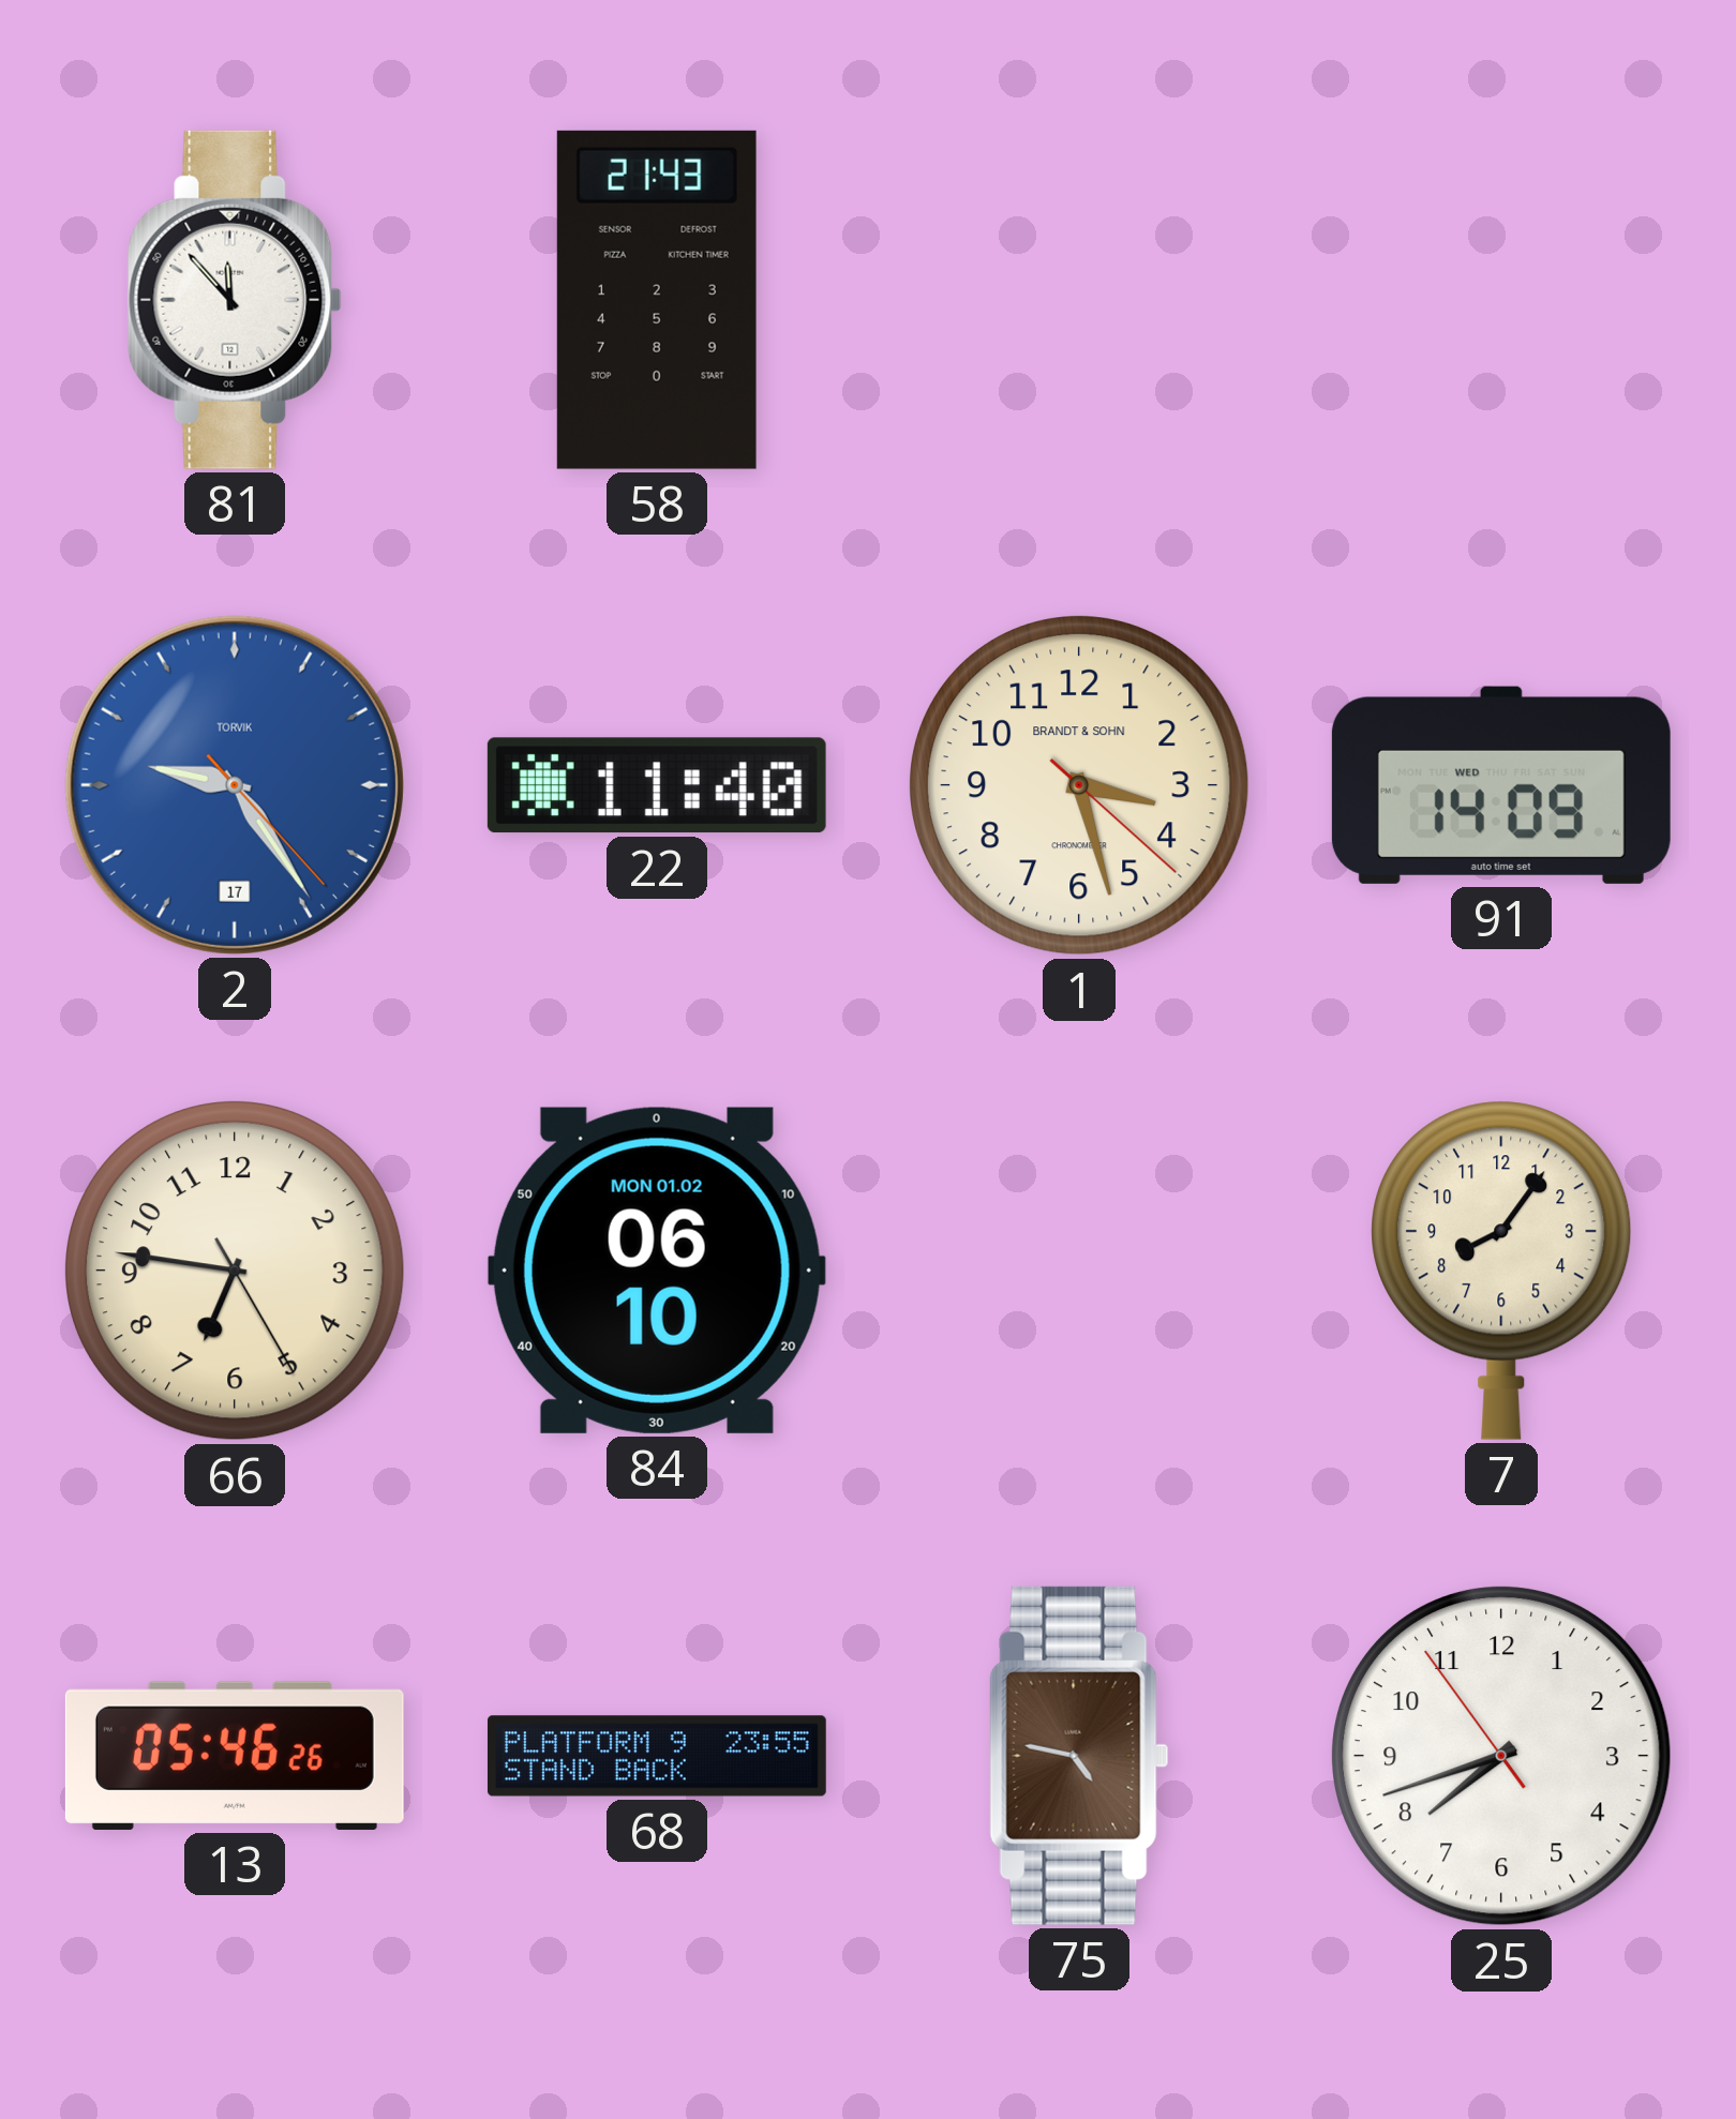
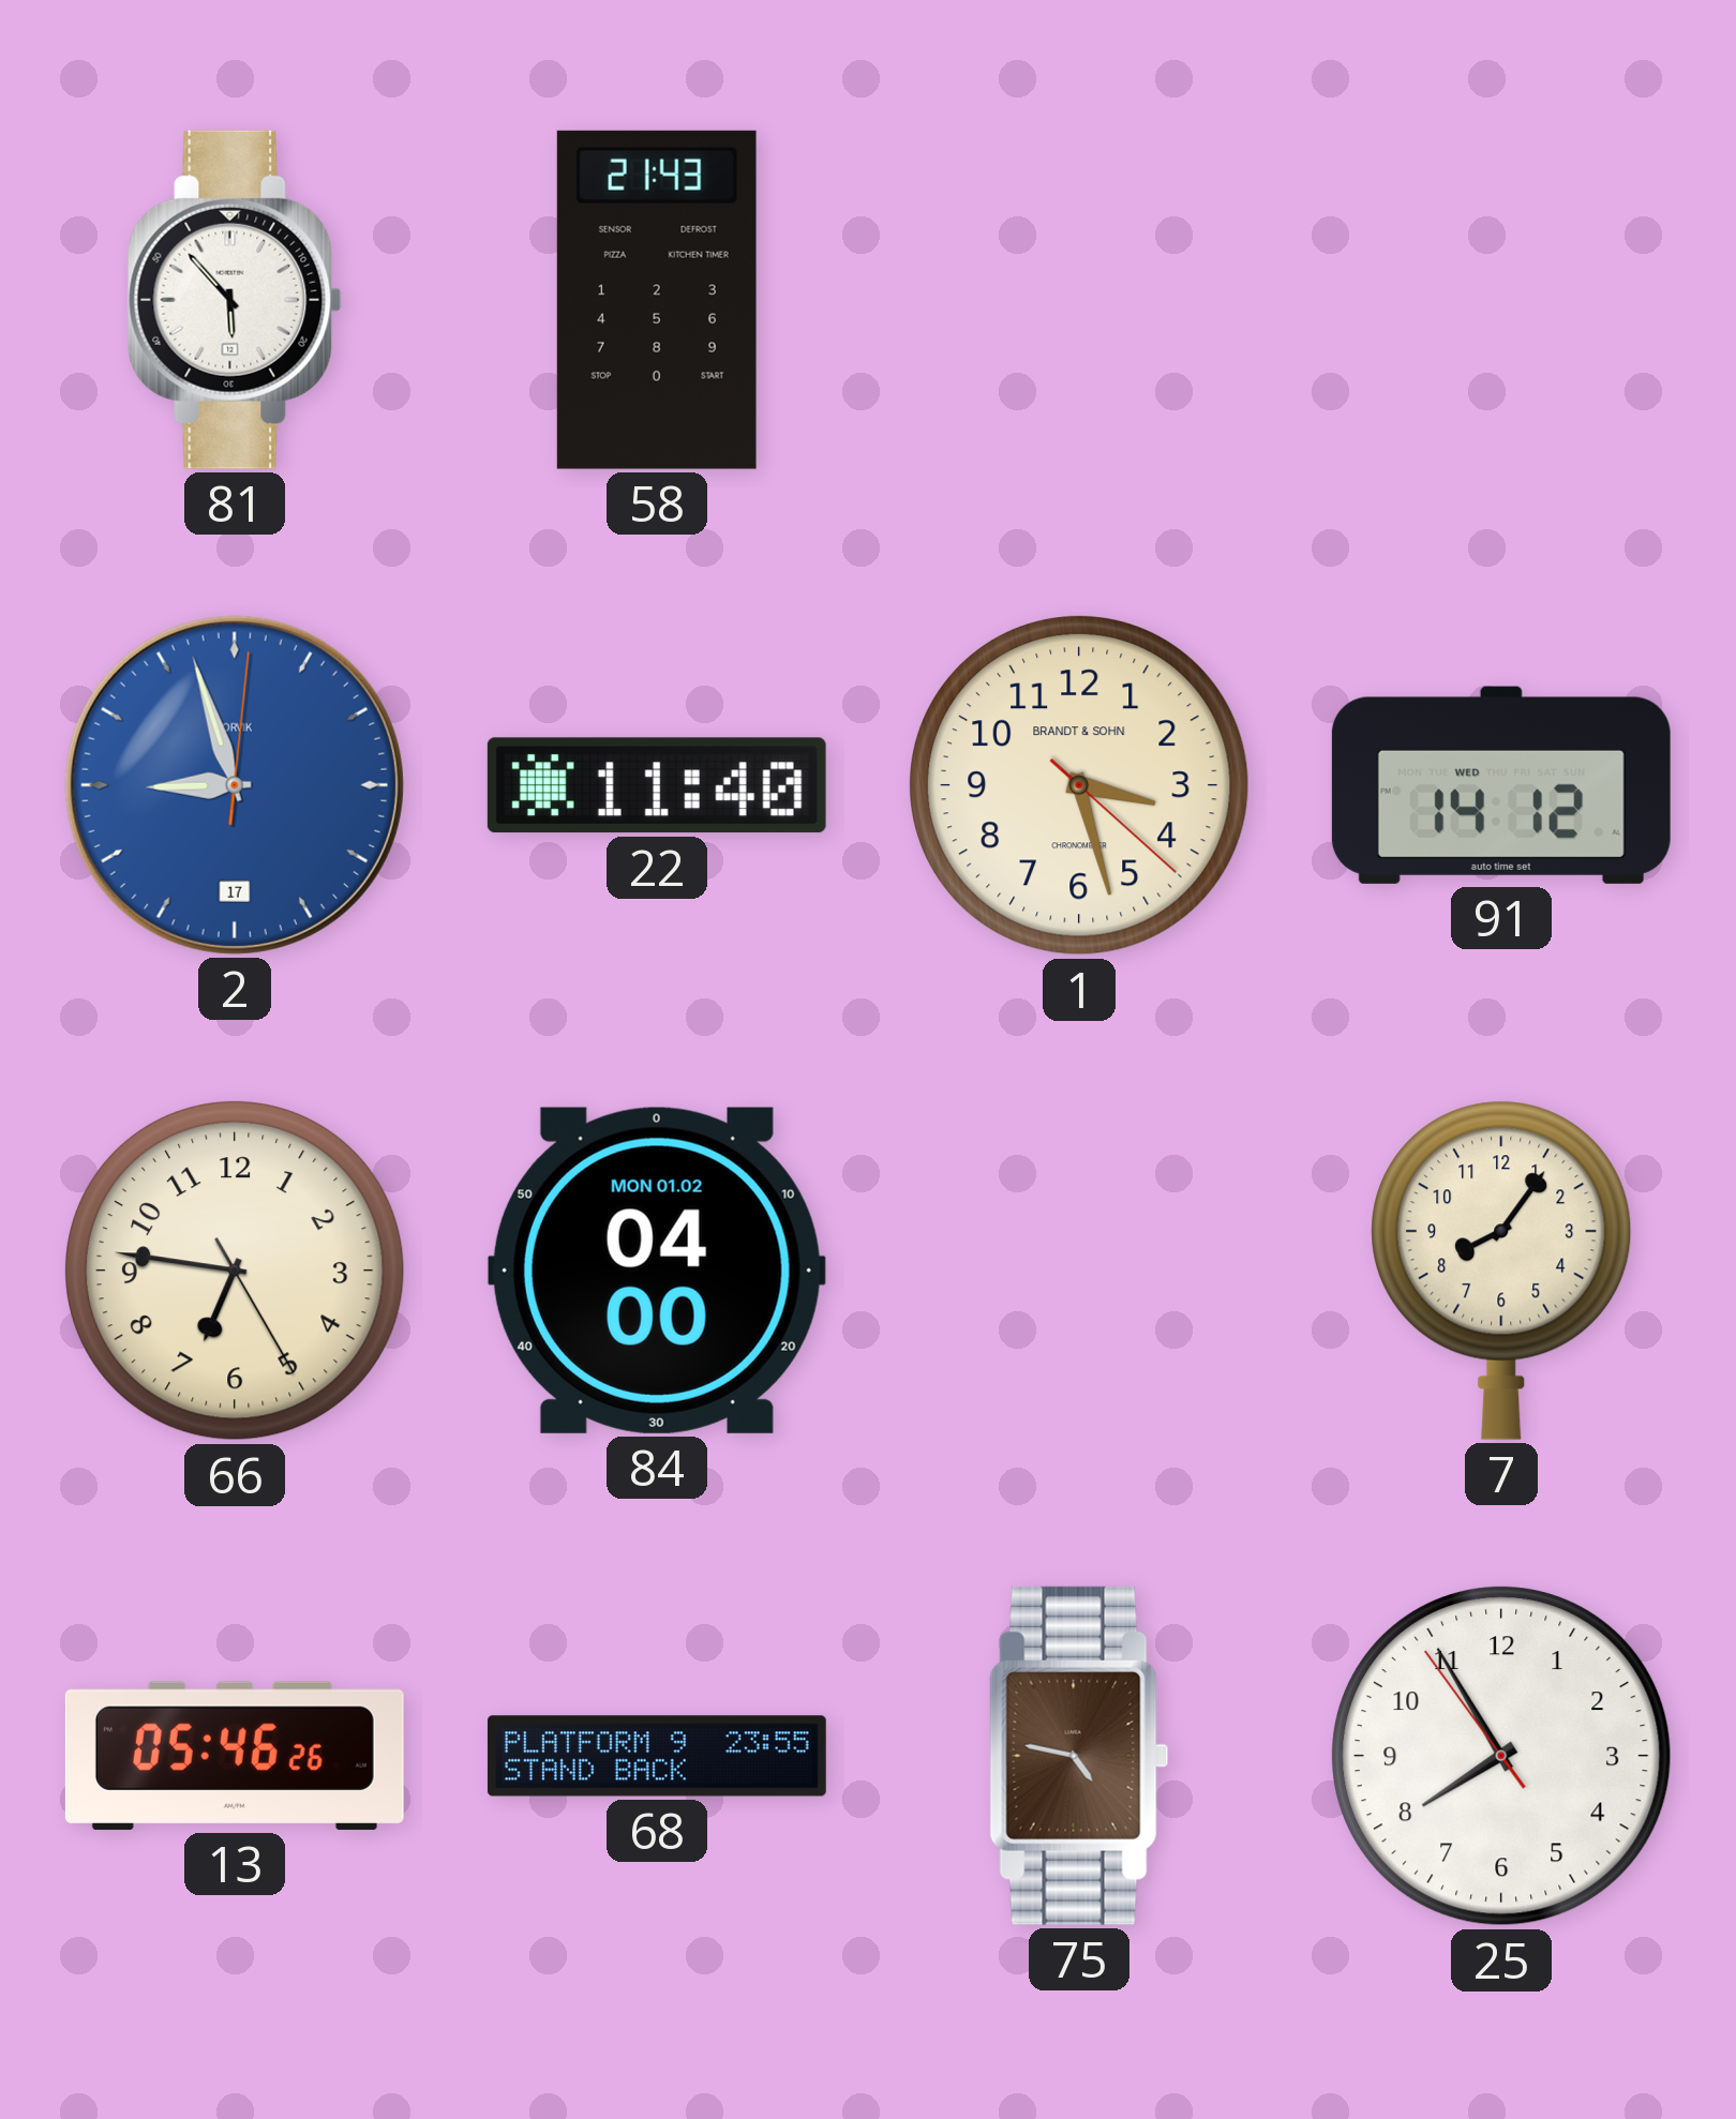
81: 11:53 -> 5:53 (235, 300)
2: 9:24 -> 8:57 (235, 785)
91: 14:09 -> 14:12 (1501, 785)
84: 06:10 -> 04:00 (657, 1271)
25: 7:41 -> 7:54 (1502, 1757)
